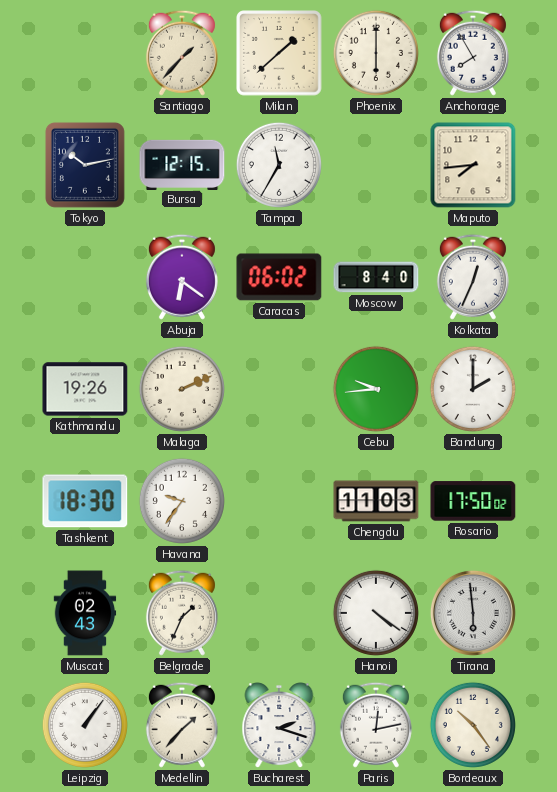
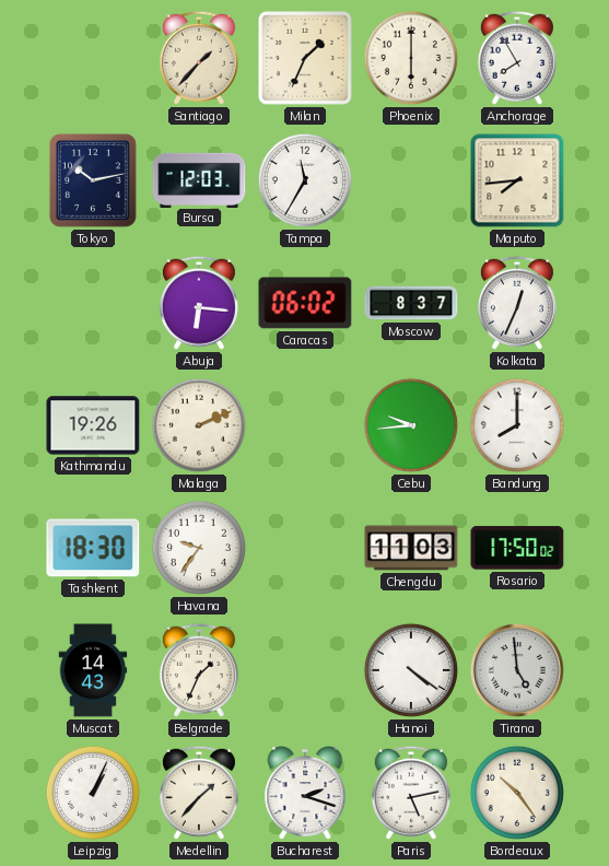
Milan: 1:38 -> 1:34 (305, 58)
Bursa: 12:15 -> 12:03 (199, 179)
Abuja: 6:21 -> 6:16 (199, 303)
Moscow: 8:40 -> 8:37 (411, 303)
Bandung: 2:00 -> 8:00 (517, 425)
Muscat: 02:43 -> 14:43 (93, 670)
Tirana: 5:59 -> 4:59 (517, 670)
Leipzig: 1:06 -> 1:04 (93, 793)
Paris: 12:13 -> 5:13 (411, 793)
